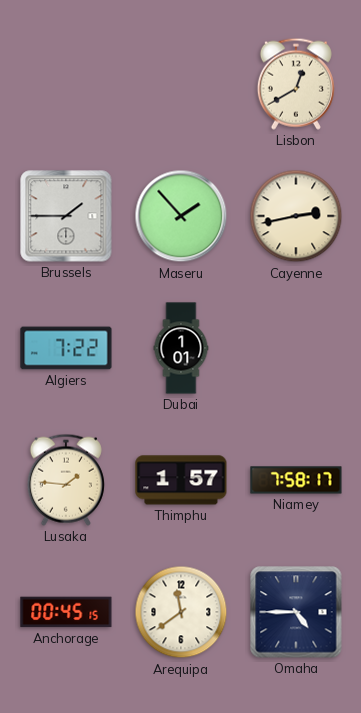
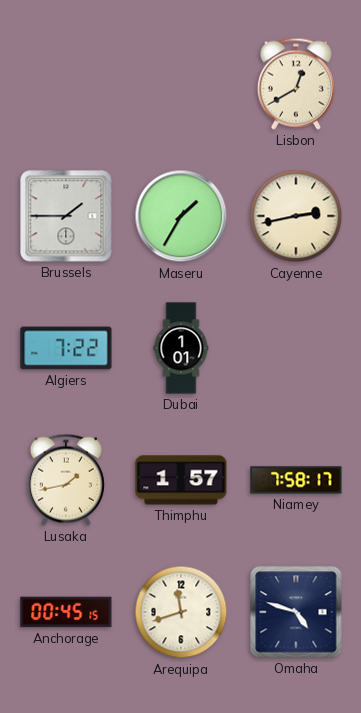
Maseru: 1:53 -> 1:35 (181, 216)
Lusaka: 1:46 -> 1:43 (66, 480)
Arequipa: 11:39 -> 11:42 (181, 612)
Omaha: 4:45 -> 4:48 (296, 612)
